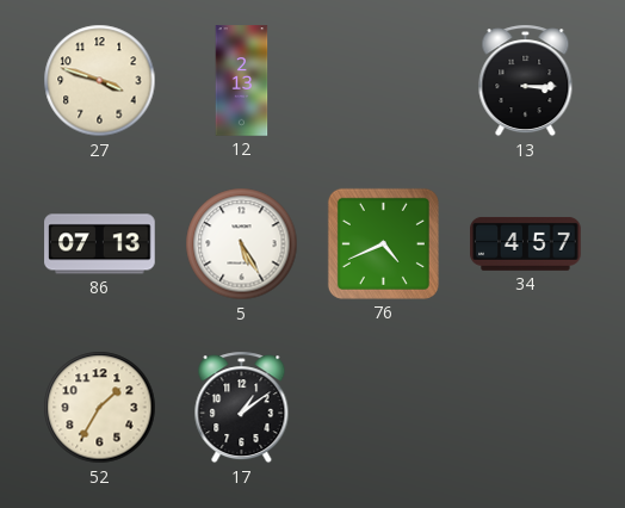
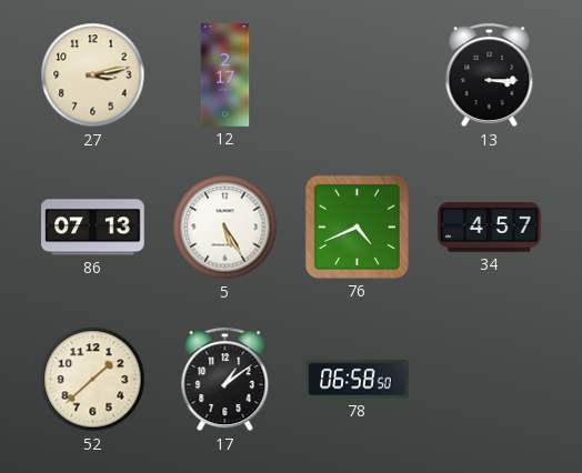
27: 3:48 -> 3:13 (93, 76)
12: 2:13 -> 2:17 (225, 76)
52: 1:35 -> 1:38 (93, 380)
78: none -> 06:58 (358, 380)
